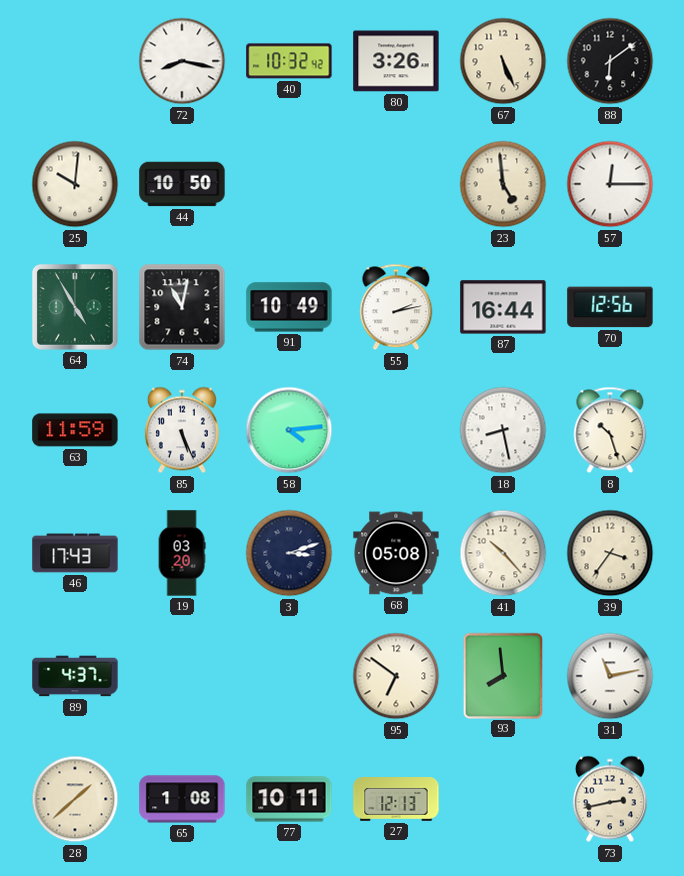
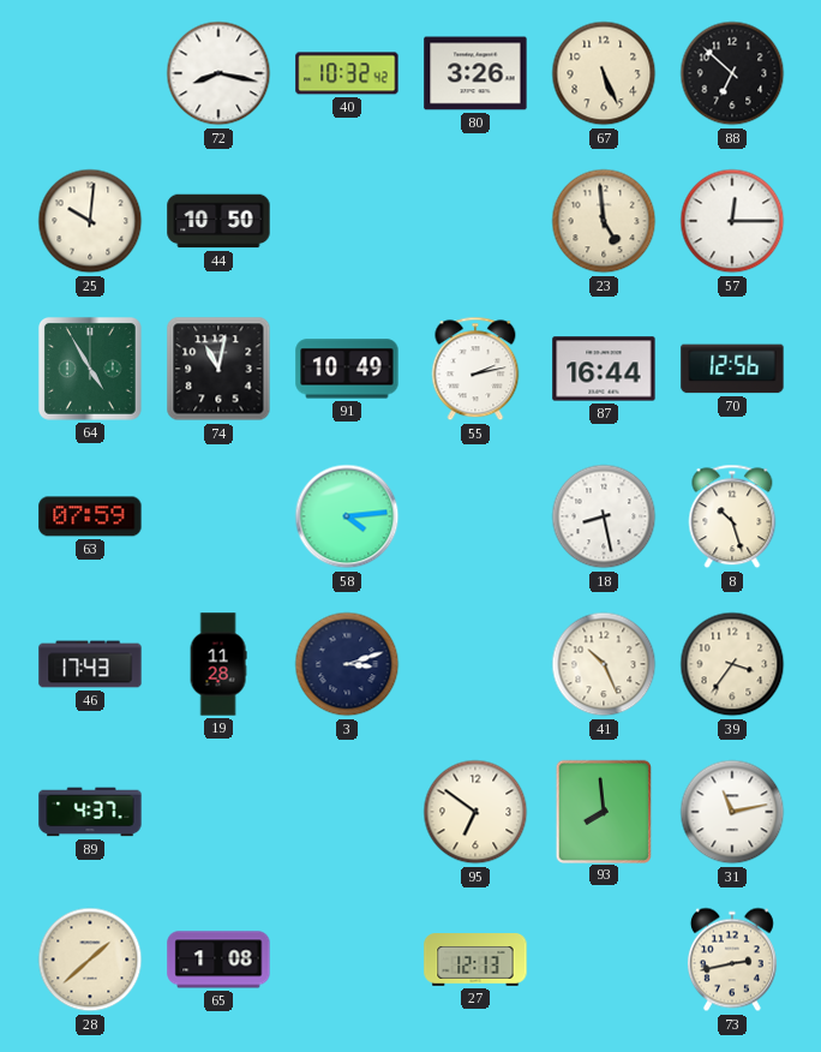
88: 6:09 -> 6:52 (732, 73)
63: 11:59 -> 07:59 (90, 516)
85: 5:26 -> none (182, 430)
19: 03:20 -> 11:28 (218, 664)
68: 05:08 -> none (396, 553)
41: 10:23 -> 10:26 (604, 664)
77: 10:11 -> none (289, 799)
